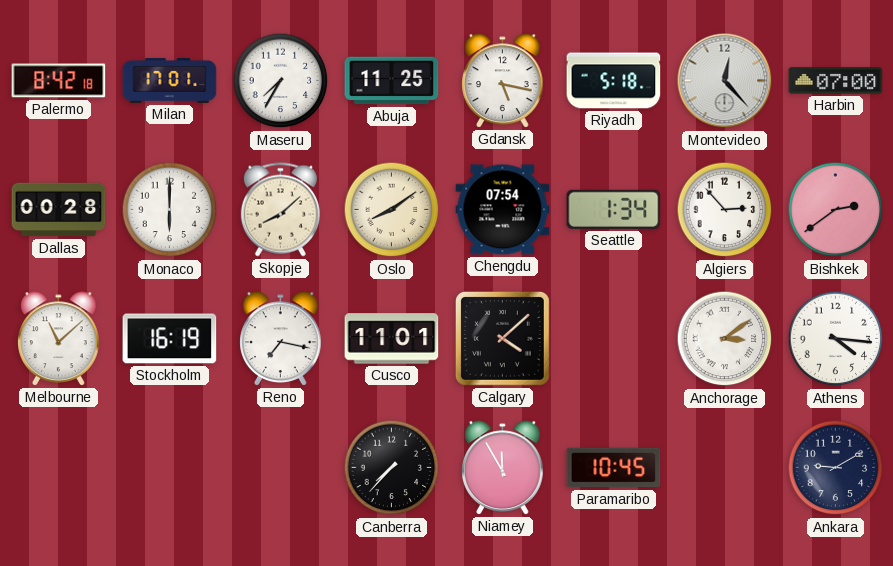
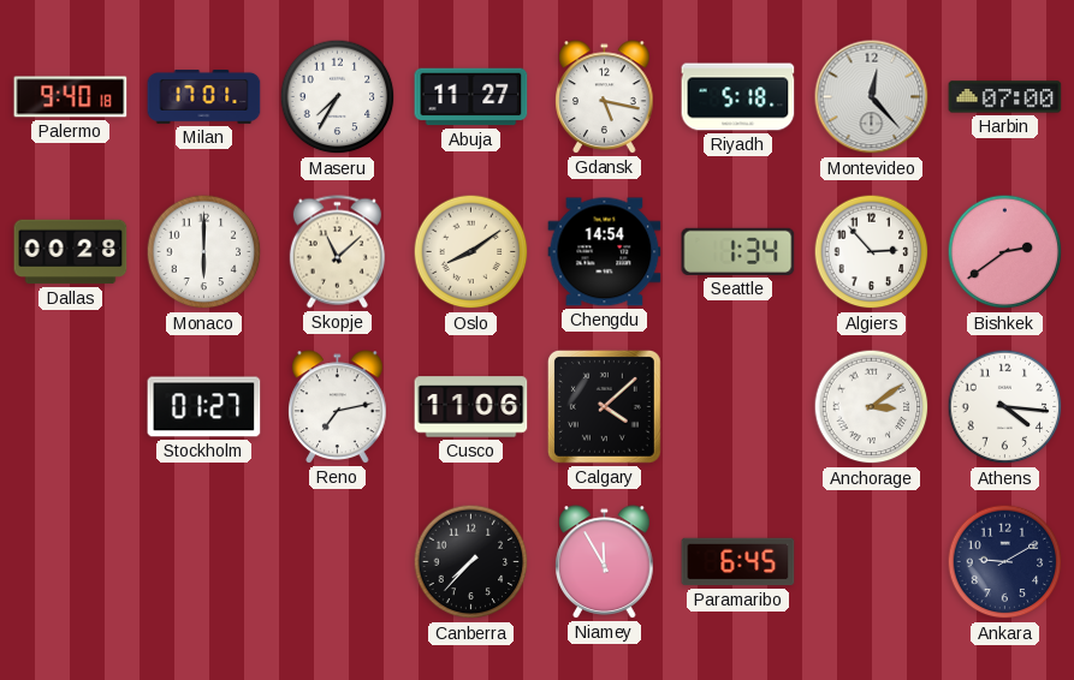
Palermo: 8:42 -> 9:40 (71, 97)
Abuja: 11:25 -> 11:27 (471, 97)
Skopje: 8:08 -> 11:08 (337, 252)
Chengdu: 07:54 -> 14:54 (605, 252)
Melbourne: 11:08 -> none (59, 339)
Stockholm: 16:19 -> 01:27 (204, 407)
Reno: 7:17 -> 7:13 (338, 407)
Cusco: 11:01 -> 11:06 (471, 407)
Paramaribo: 10:45 -> 6:45 (738, 562)
